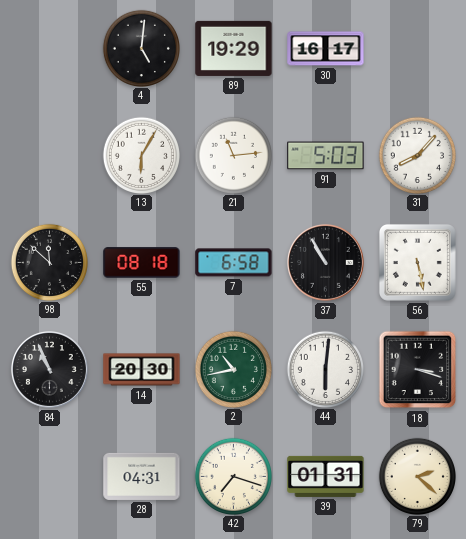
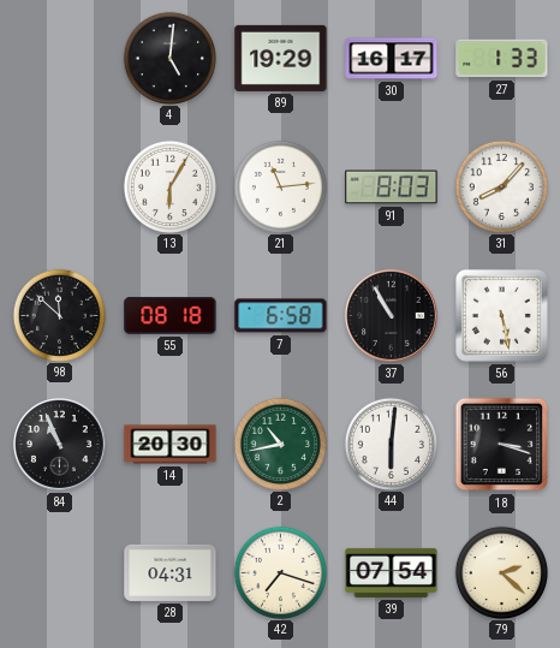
27: none -> 1:33 (502, 59)
91: 5:03 -> 8:03 (392, 188)
39: 01:31 -> 07:54 (392, 572)
